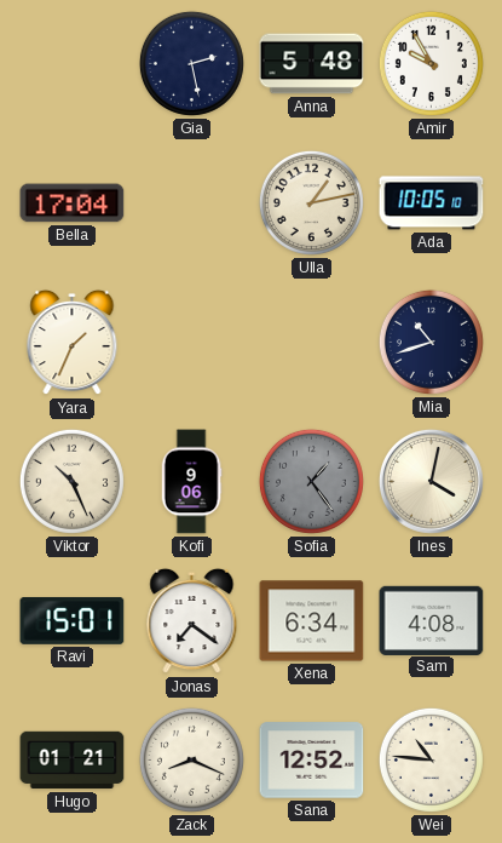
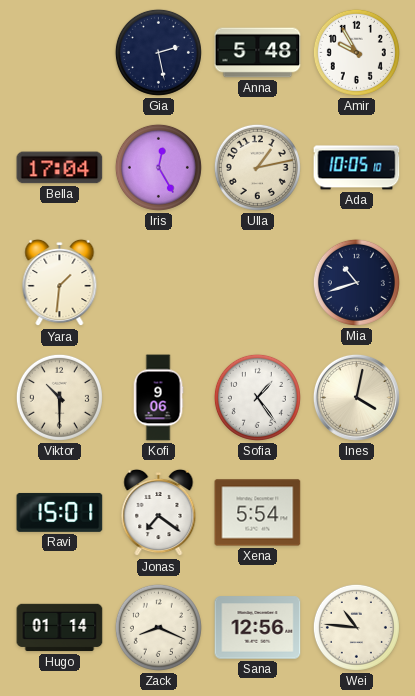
Iris: none -> 12:25 (158, 167)
Yara: 1:34 -> 1:31 (60, 283)
Viktor: 10:26 -> 10:30 (59, 397)
Sofia dial: grey -> white (257, 397)
Xena: 6:34 -> 5:54 (258, 513)
Sam: 4:08 -> none (432, 620)
Hugo: 01:21 -> 01:14 (60, 628)
Sana: 12:52 -> 12:56 (258, 628)
